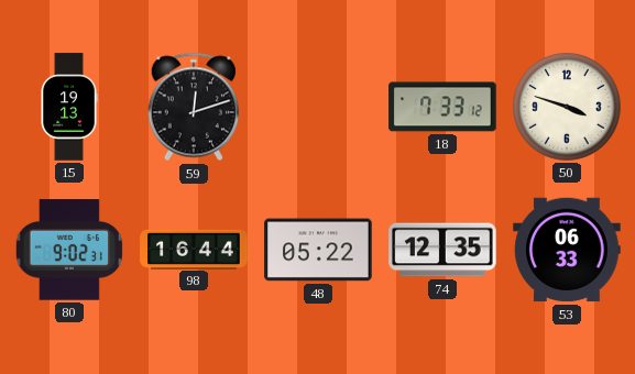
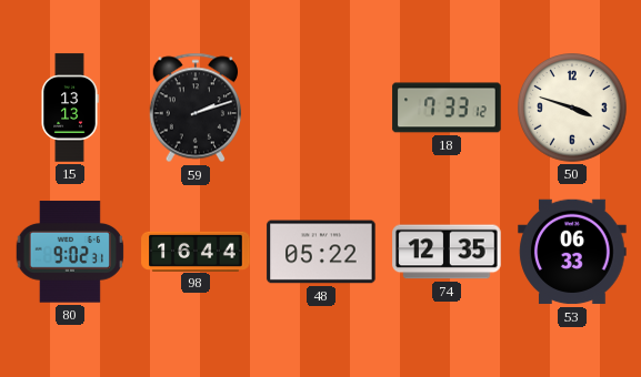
15: 19:13 -> 13:13 (70, 108)
59: 12:12 -> 2:12 (194, 108)
